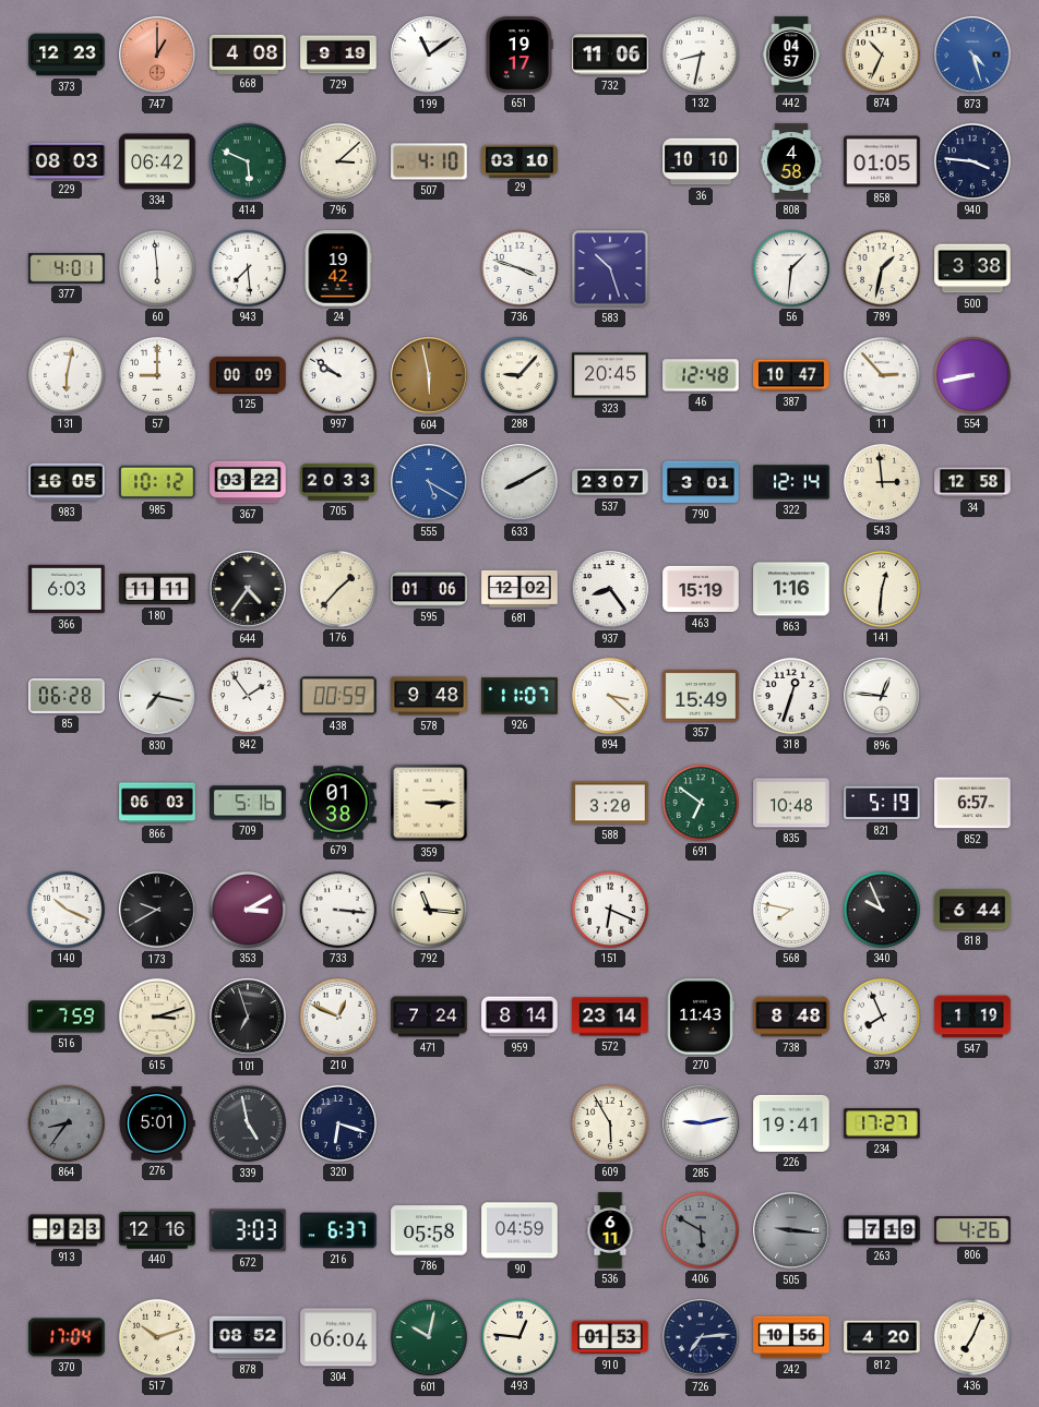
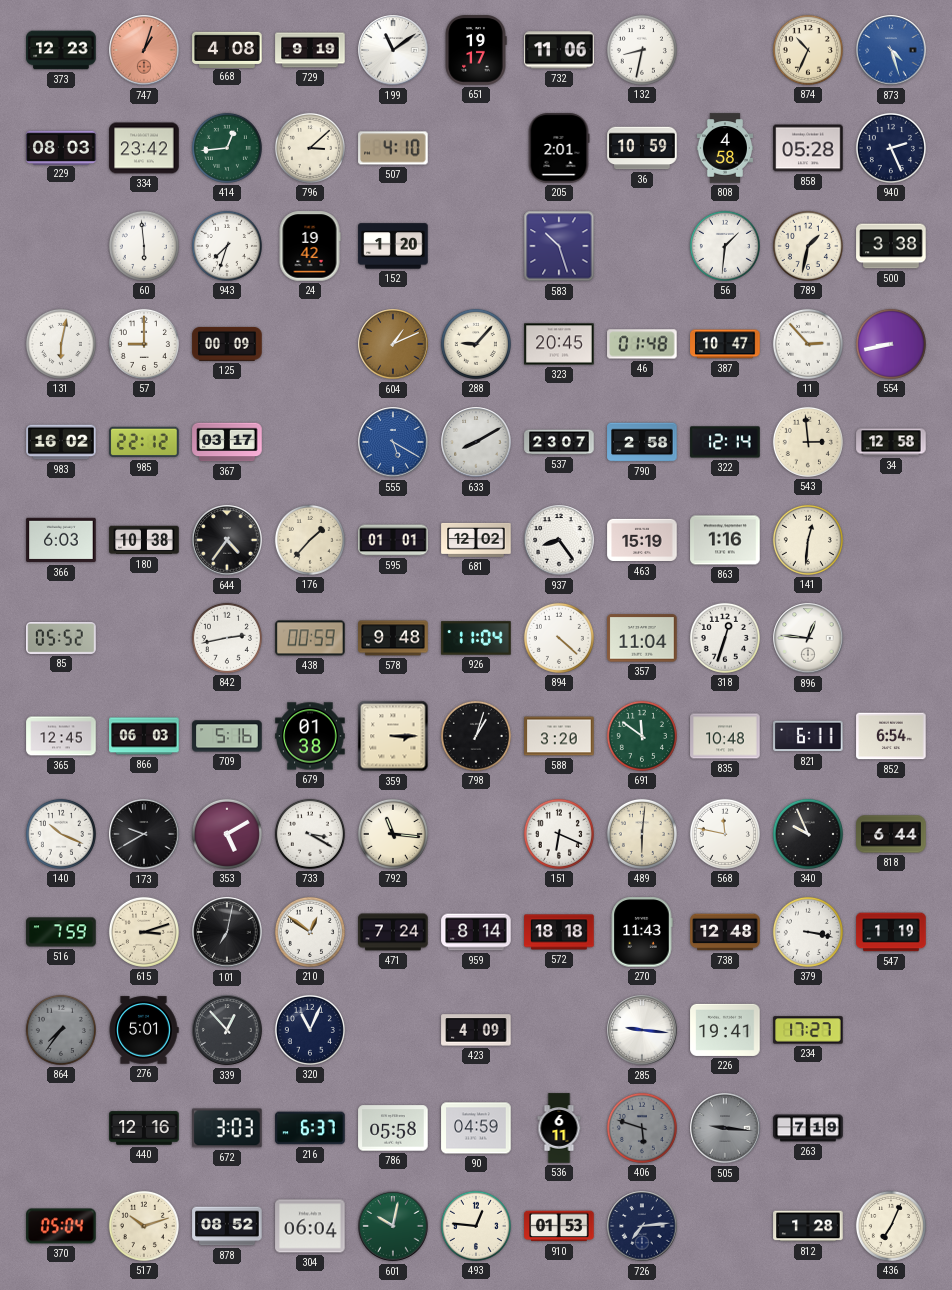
747: 1:00 -> 1:03 (144, 50)
442: 04:57 -> none (791, 55)
334: 06:42 -> 23:42 (144, 148)
414: 5:49 -> 12:44 (227, 148)
29: 03:10 -> none (519, 160)
205: none -> 2:01 (559, 148)
36: 10:10 -> 10:59 (642, 148)
858: 01:05 -> 05:28 (808, 148)
940: 3:46 -> 2:26 (891, 148)
377: 4:01 -> none (67, 268)
943: 7:29 -> 7:33 (227, 246)
152: none -> 1:20 (393, 246)
736: 3:48 -> none (519, 268)
997: 9:51 -> none (338, 375)
604: 5:58 -> 1:11 (393, 344)
46: 12:48 -> 01:48 (642, 344)
983: 16:05 -> 16:02 (61, 442)
985: 10:12 -> 22:12 (144, 442)
367: 03:22 -> 03:17 (227, 442)
705: 20:33 -> none (338, 482)
790: 3:01 -> 2:58 (642, 442)
180: 11:11 -> 10:38 (144, 540)
595: 01:06 -> 01:01 (393, 540)
85: 06:28 -> 05:52 (61, 639)
830: 7:17 -> none (157, 696)
842: 1:54 -> 2:43 (227, 638)
926: 11:07 -> 11:04 (476, 638)
894: 3:22 -> 4:22 (559, 638)
357: 15:49 -> 11:04 (642, 638)
365: none -> 12:45 (61, 736)
798: none -> 1:03 (476, 736)
691: 6:51 -> 11:51 (642, 736)
821: 5:19 -> 6:11 (808, 736)
852: 6:57 -> 6:54 (891, 736)
353: 3:10 -> 5:10 (227, 834)
733: 3:16 -> 3:20 (310, 834)
489: none -> 6:01 (642, 834)
568: 7:47 -> 11:47 (725, 834)
101: 6:57 -> 7:02 (227, 932)
210: 12:49 -> 12:51 (310, 932)
572: 23:14 -> 18:18 (559, 932)
738: 8:48 -> 12:48 (725, 932)
379: 7:56 -> 3:17 (808, 932)
864: 8:36 -> 7:36 (61, 1030)
339: 4:58 -> 12:53 (227, 1030)
320: 6:18 -> 11:04 (310, 1030)
423: none -> 4:09 (476, 1030)
609: 5:55 -> none (610, 1123)
285: 9:13 -> 9:16 (642, 1030)
913: 9:23 -> none (67, 1230)
406: 5:50 -> 5:48 (642, 1128)
806: 4:26 -> none (972, 1230)
370: 17:04 -> 05:04 (61, 1226)
242: 10:56 -> none (791, 1337)
812: 4:20 -> 1:28 (808, 1226)
